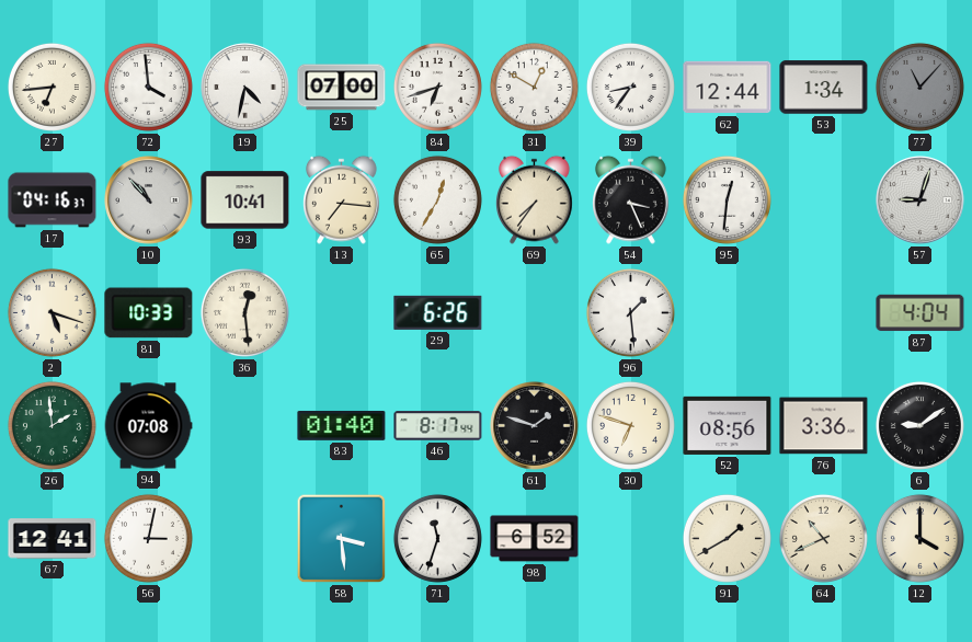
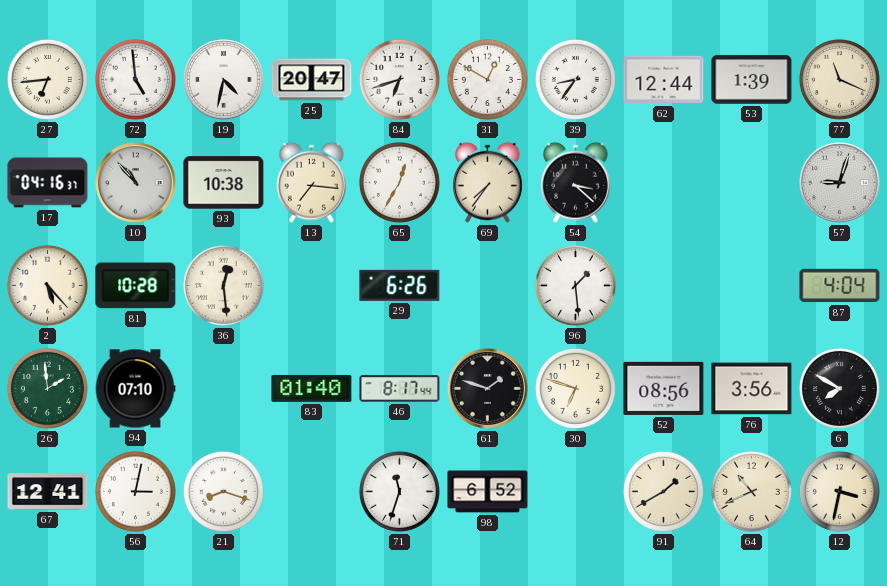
72: 3:59 -> 4:59 (135, 79)
25: 07:00 -> 20:47 (312, 80)
53: 1:34 -> 1:39 (752, 80)
77: 11:07 -> 11:19 (839, 79)
77 dial: grey -> cream (839, 79)
93: 10:41 -> 10:38 (224, 183)
54: 3:26 -> 3:22 (576, 182)
95: 12:31 -> none (727, 199)
2: 5:18 -> 5:23 (47, 285)
81: 10:33 -> 10:28 (136, 286)
94: 07:08 -> 07:10 (135, 389)
76: 3:36 -> 3:56 (752, 389)
6: 9:09 -> 7:50 (839, 388)
21: none -> 8:18 (223, 491)
58: 3:29 -> none (342, 539)
12: 4:00 -> 3:32 (839, 491)
